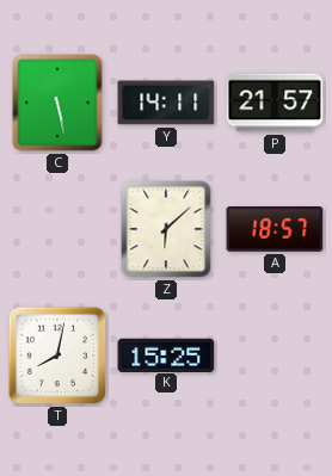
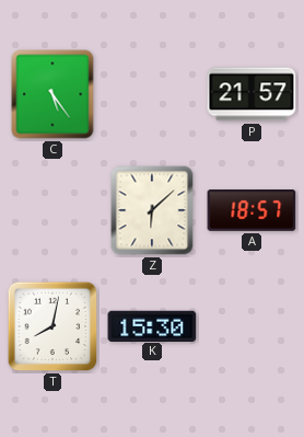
C: 5:28 -> 5:24 (52, 94)
Y: 14:11 -> none (166, 103)
K: 15:25 -> 15:30 (152, 325)
